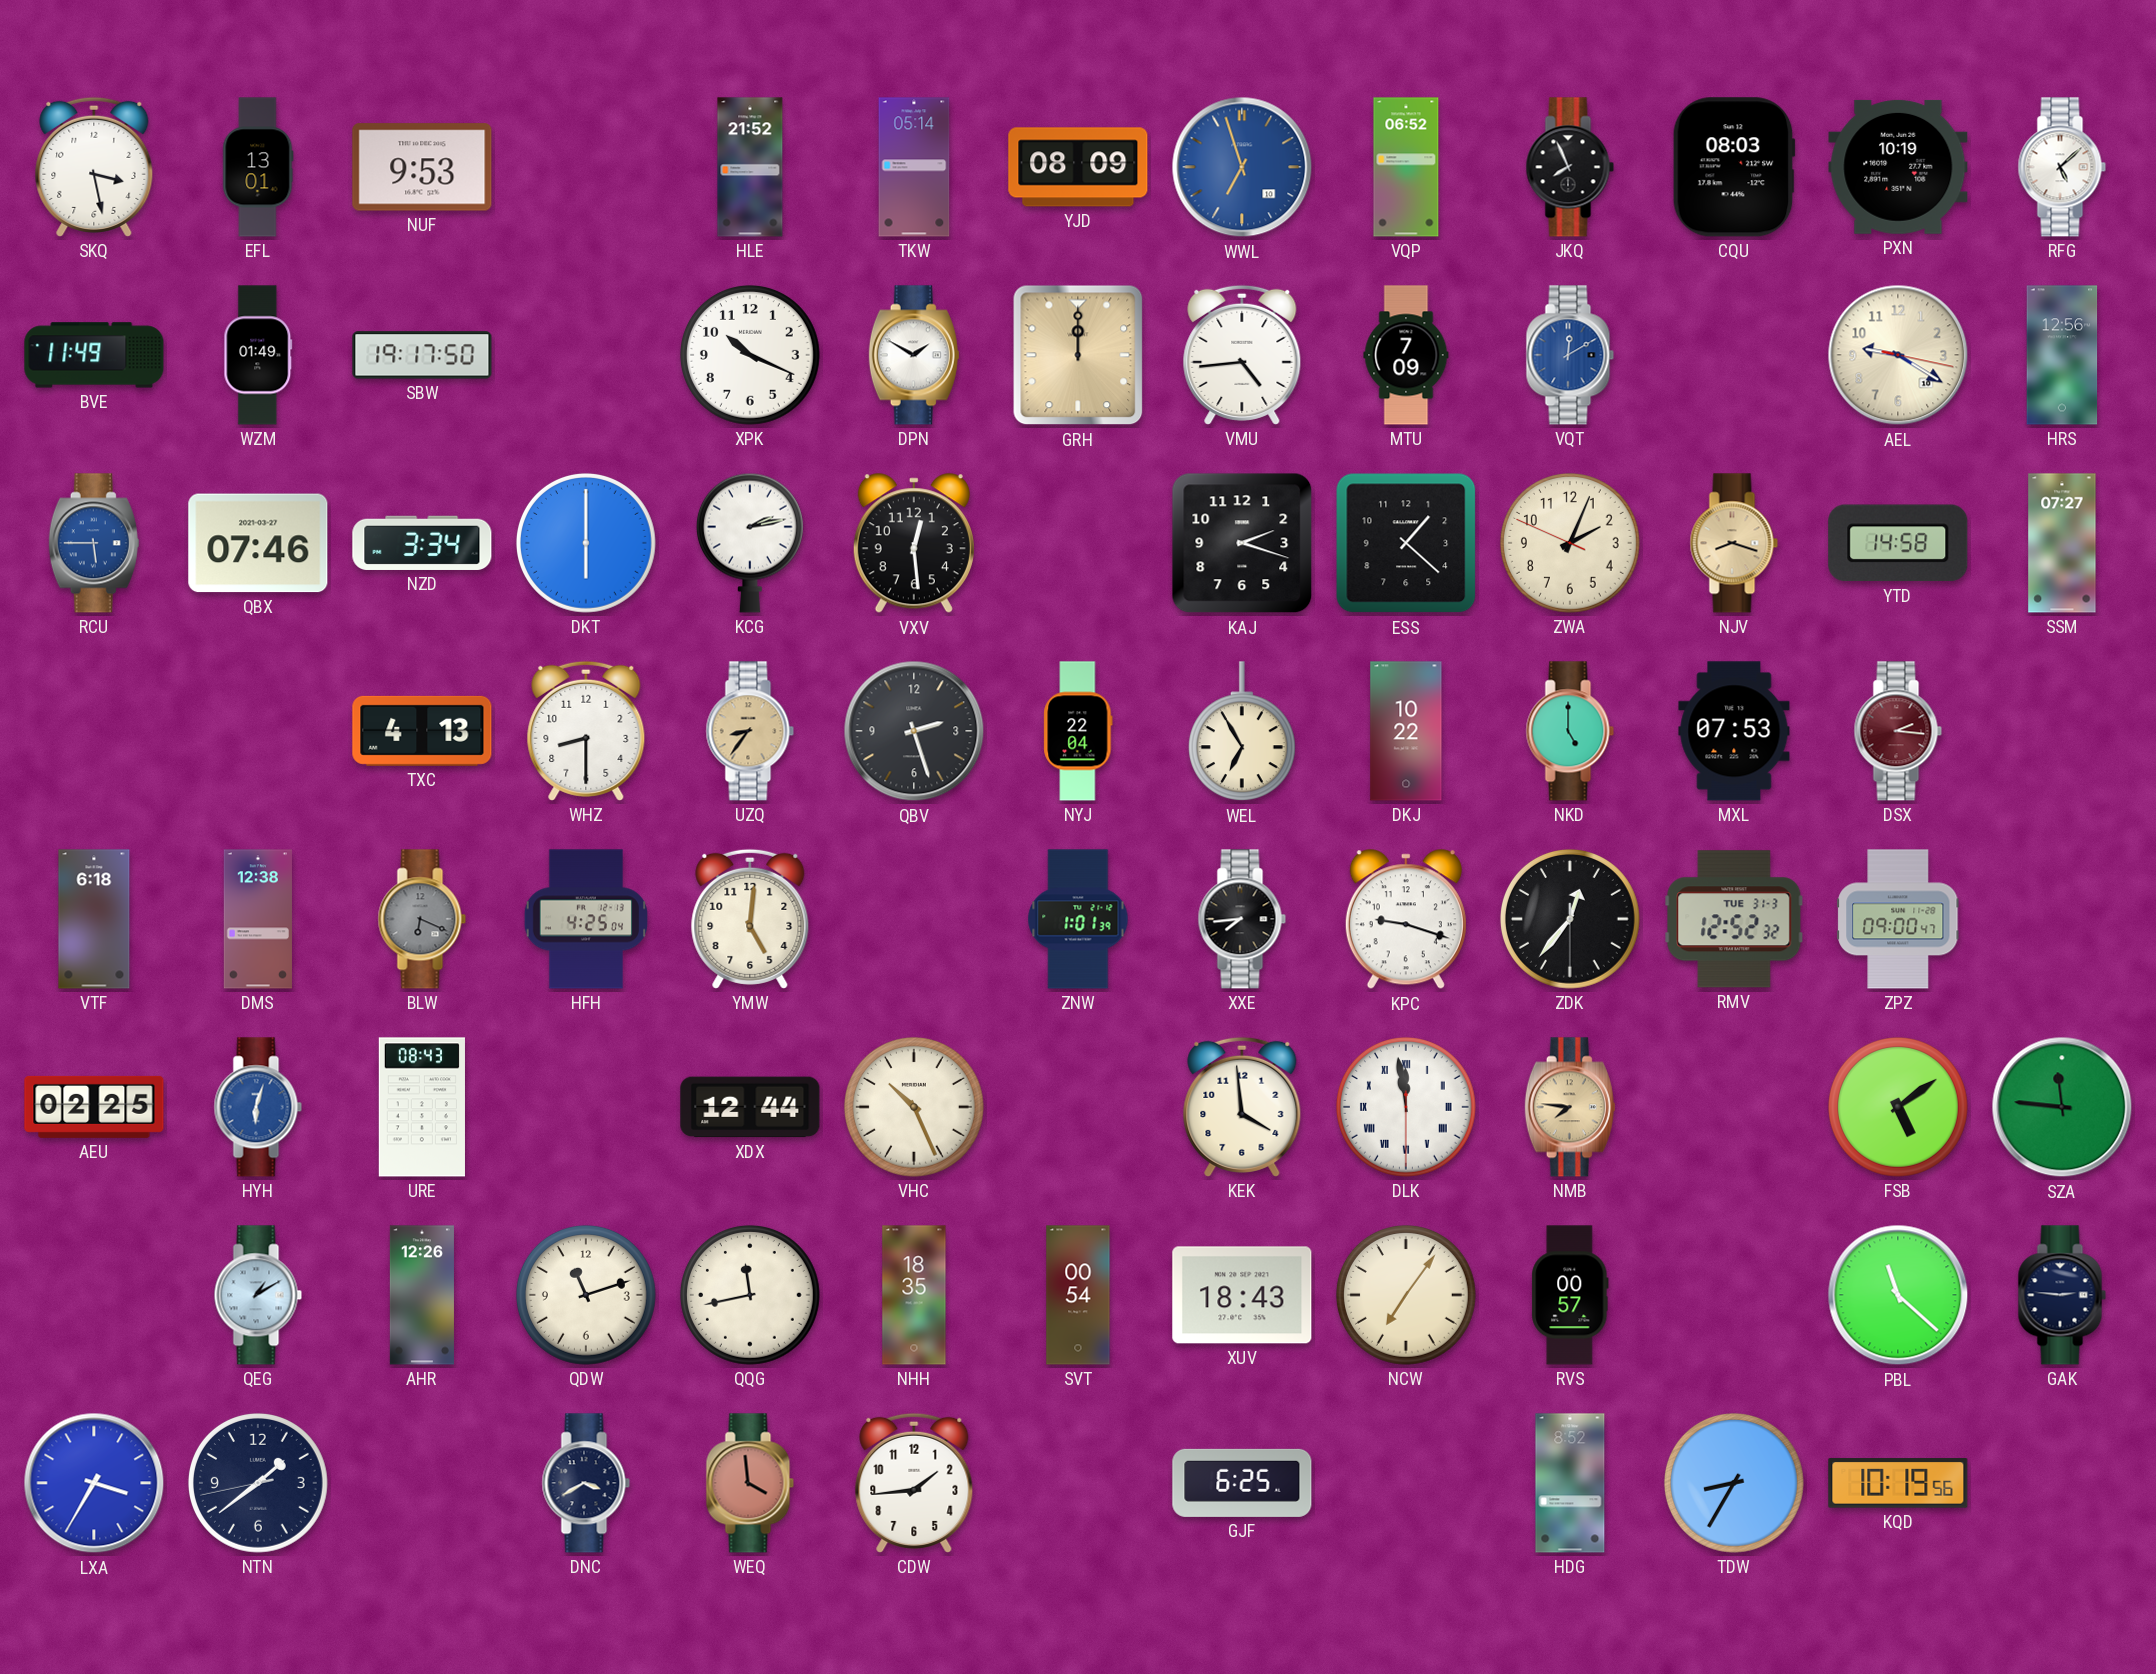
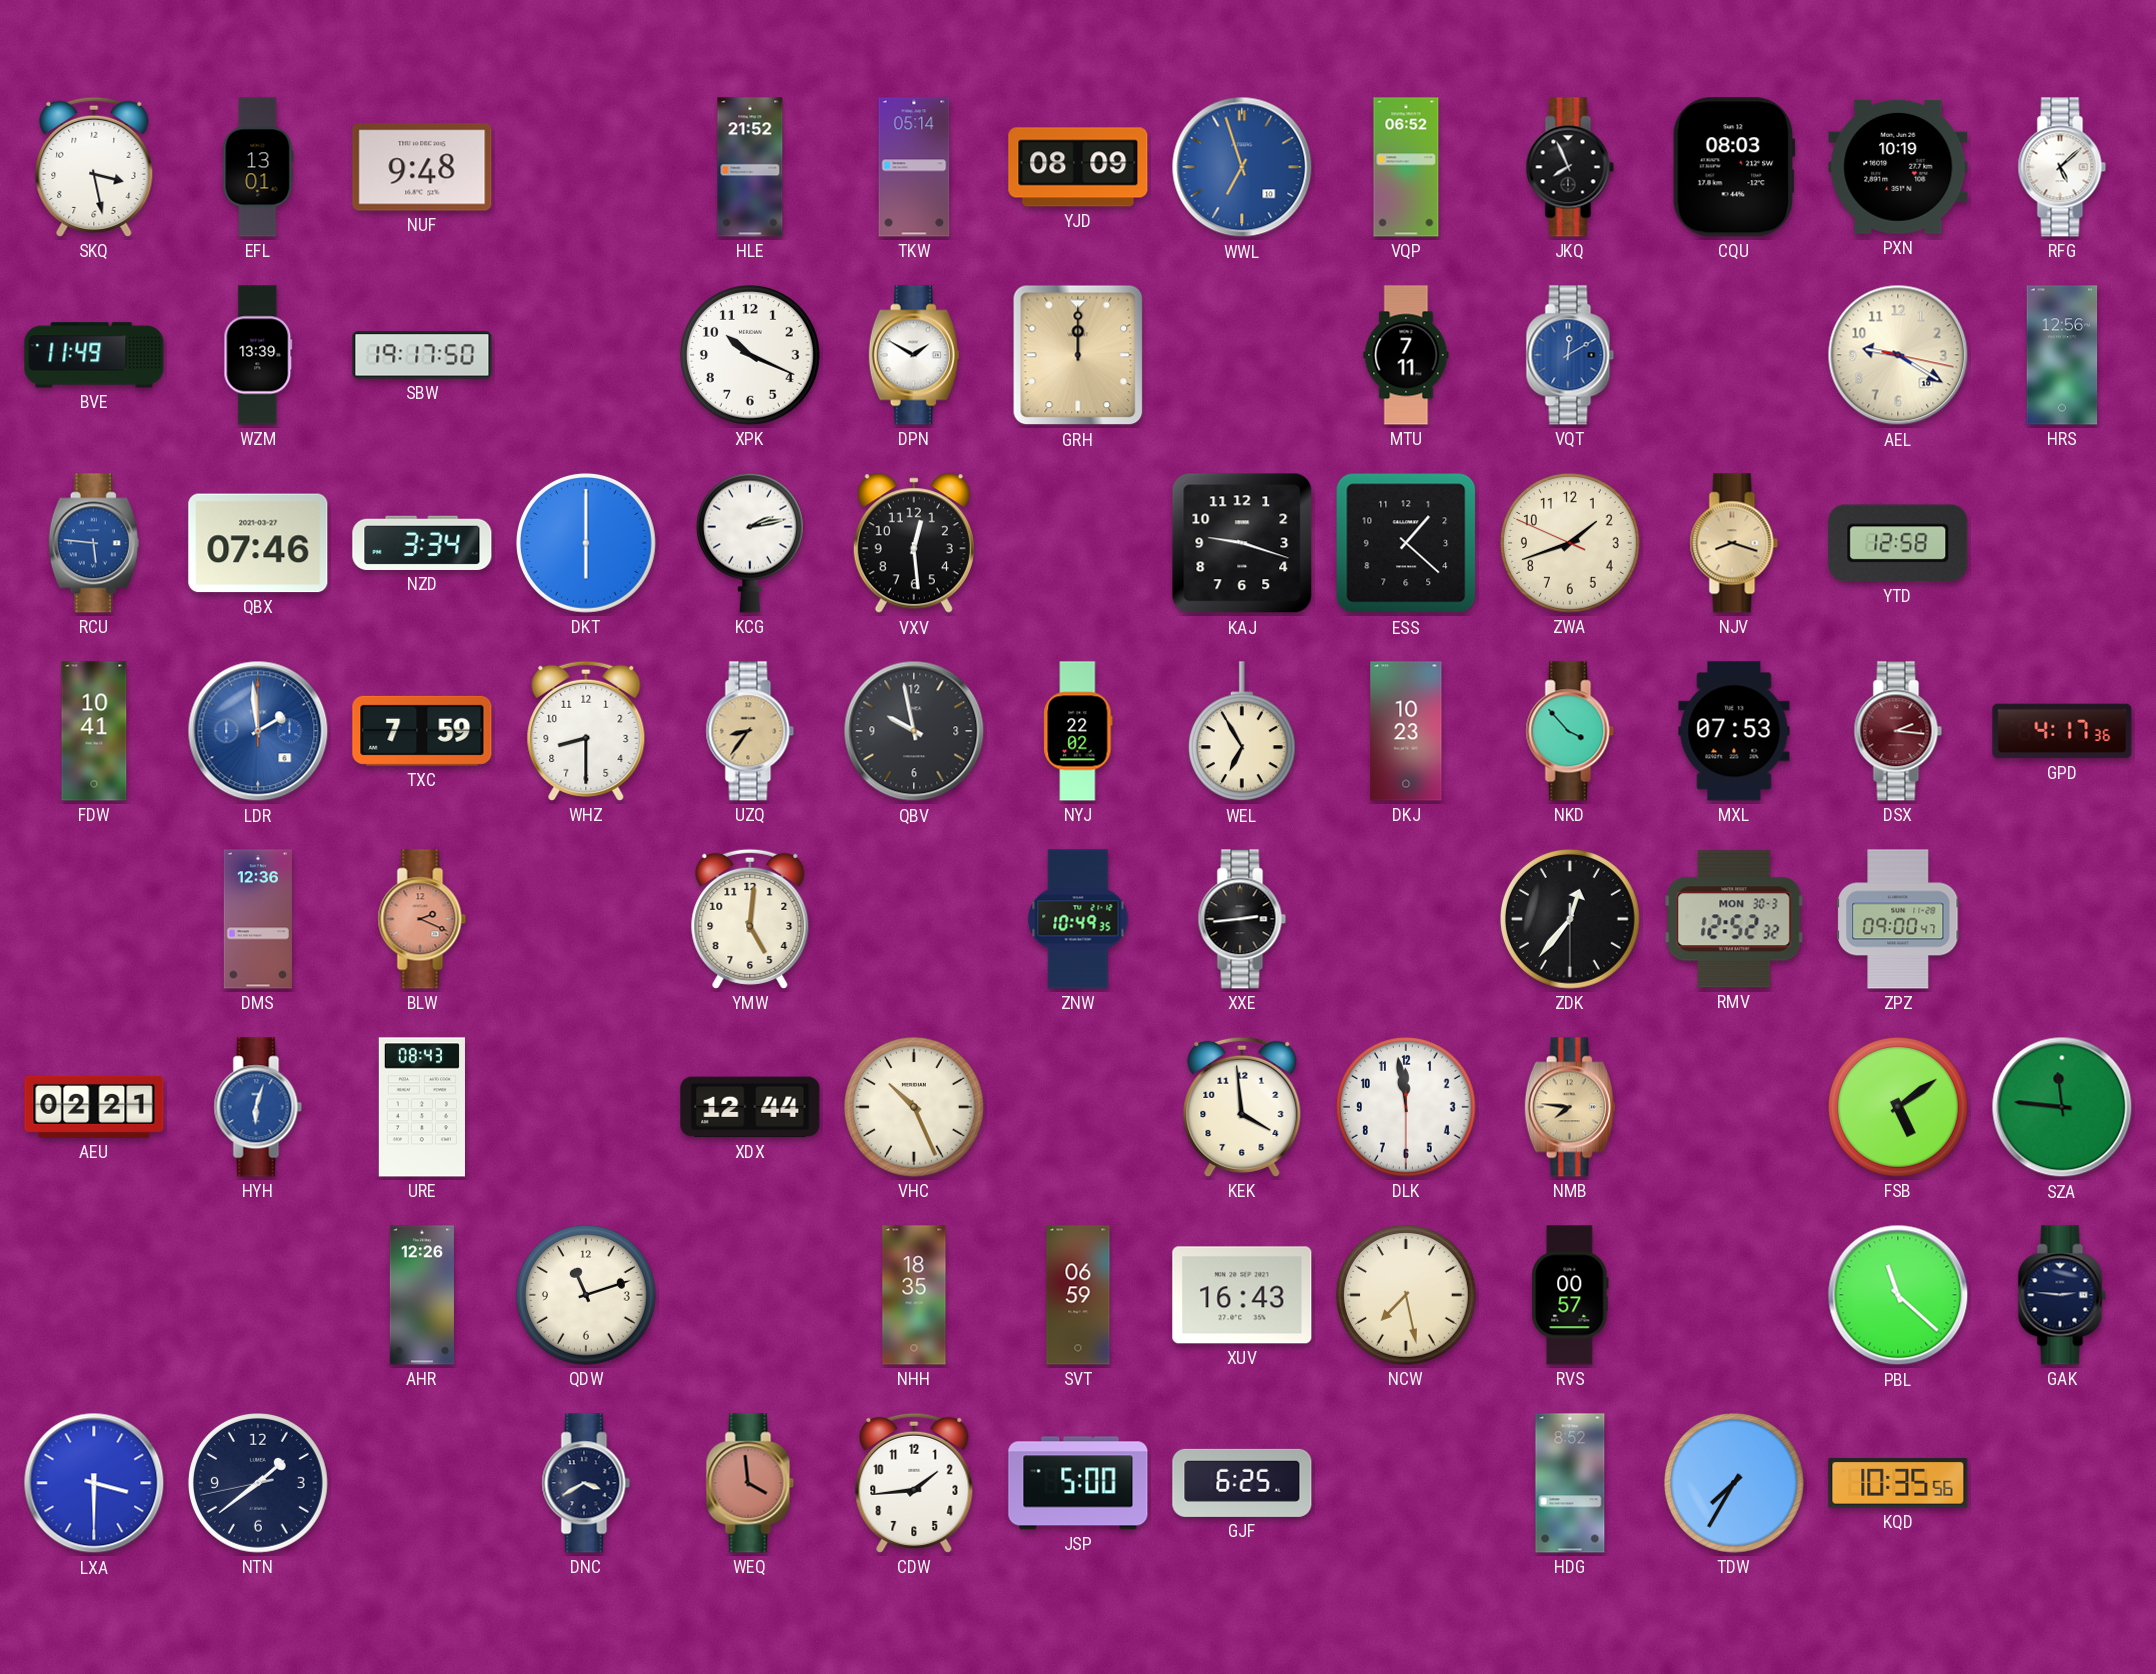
NUF: 9:53 -> 9:48 (422, 167)
WZM: 01:49 -> 13:39 (258, 355)
VMU: 4:44 -> none (1242, 355)
MTU: 7:09 -> 7:11 (1406, 355)
RCU: 5:45 -> 5:46 (94, 543)
KAJ: 2:18 -> 9:18 (1242, 543)
ZWA: 2:03 -> 1:41 (1570, 543)
YTD: 14:58 -> 12:58 (1898, 543)
SSM: 07:27 -> none (2062, 543)
FDW: none -> 10:41 (94, 731)
LDR: none -> 1:59 (258, 731)
TXC: 4:13 -> 7:59 (422, 731)
QBV: 2:27 -> 9:58 (914, 731)
NYJ: 22:04 -> 22:02 (1078, 731)
DKJ: 10:22 -> 10:23 (1406, 731)
NKD: 5:00 -> 3:53 (1570, 731)
GPD: none -> 4:17 (2062, 731)
VTF: 6:18 -> none (94, 919)
DMS: 12:38 -> 12:36 (258, 919)
BLW: 6:19 -> 2:19 (422, 919)
BLW dial: grey -> salmon (422, 919)
HFH: 4:25 -> none (585, 919)
ZNW: 1:01 -> 10:49 (1078, 919)
XXE: 7:44 -> 2:44 (1242, 919)
KPC: 9:18 -> none (1406, 920)
RMV date: TUE 31-3 -> MON 30-3 (1734, 919)
AEU: 02:25 -> 02:21 (94, 1107)
DLK numerals: Roman -> Arabic (1406, 1107)
QEG: 1:10 -> none (258, 1295)
QQG: 11:43 -> none (750, 1295)
SVT: 00:54 -> 06:59 (1078, 1295)
XUV: 18:43 -> 16:43 (1242, 1295)
NCW: 7:06 -> 7:28 (1406, 1295)
LXA: 3:35 -> 3:30 (94, 1483)
JSP: none -> 5:00 (1078, 1483)
TDW: 8:35 -> 7:35 (1734, 1483)
KQD: 10:19 -> 10:35 (1898, 1483)
